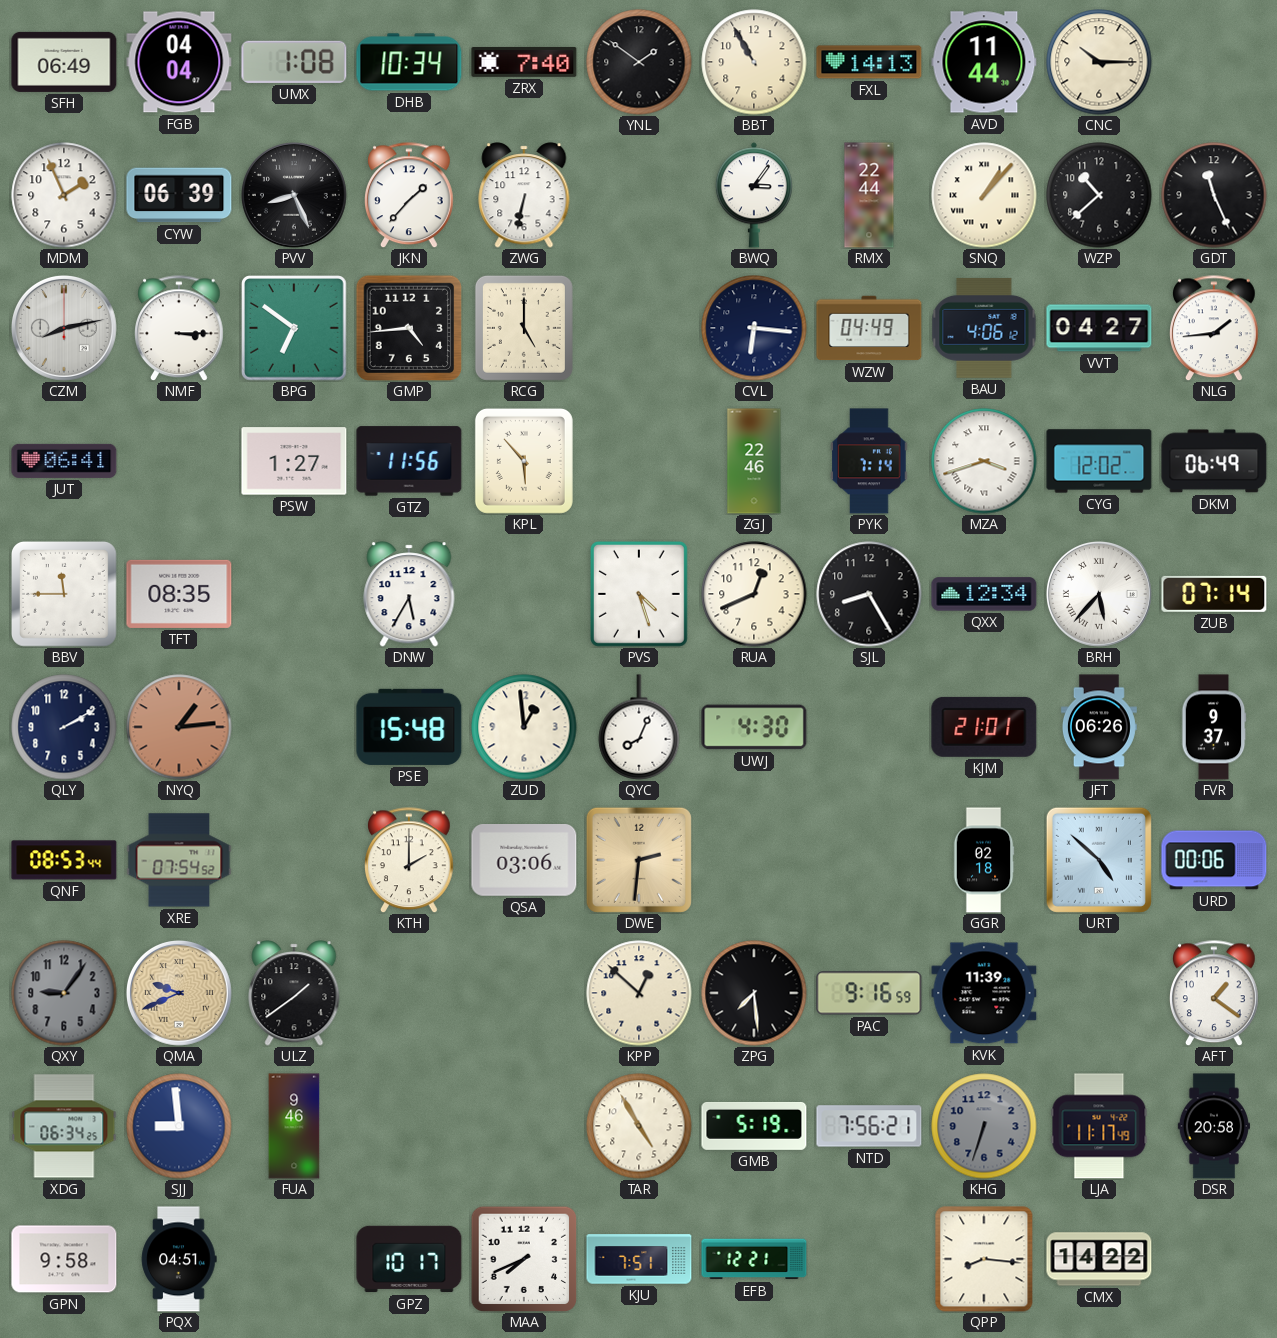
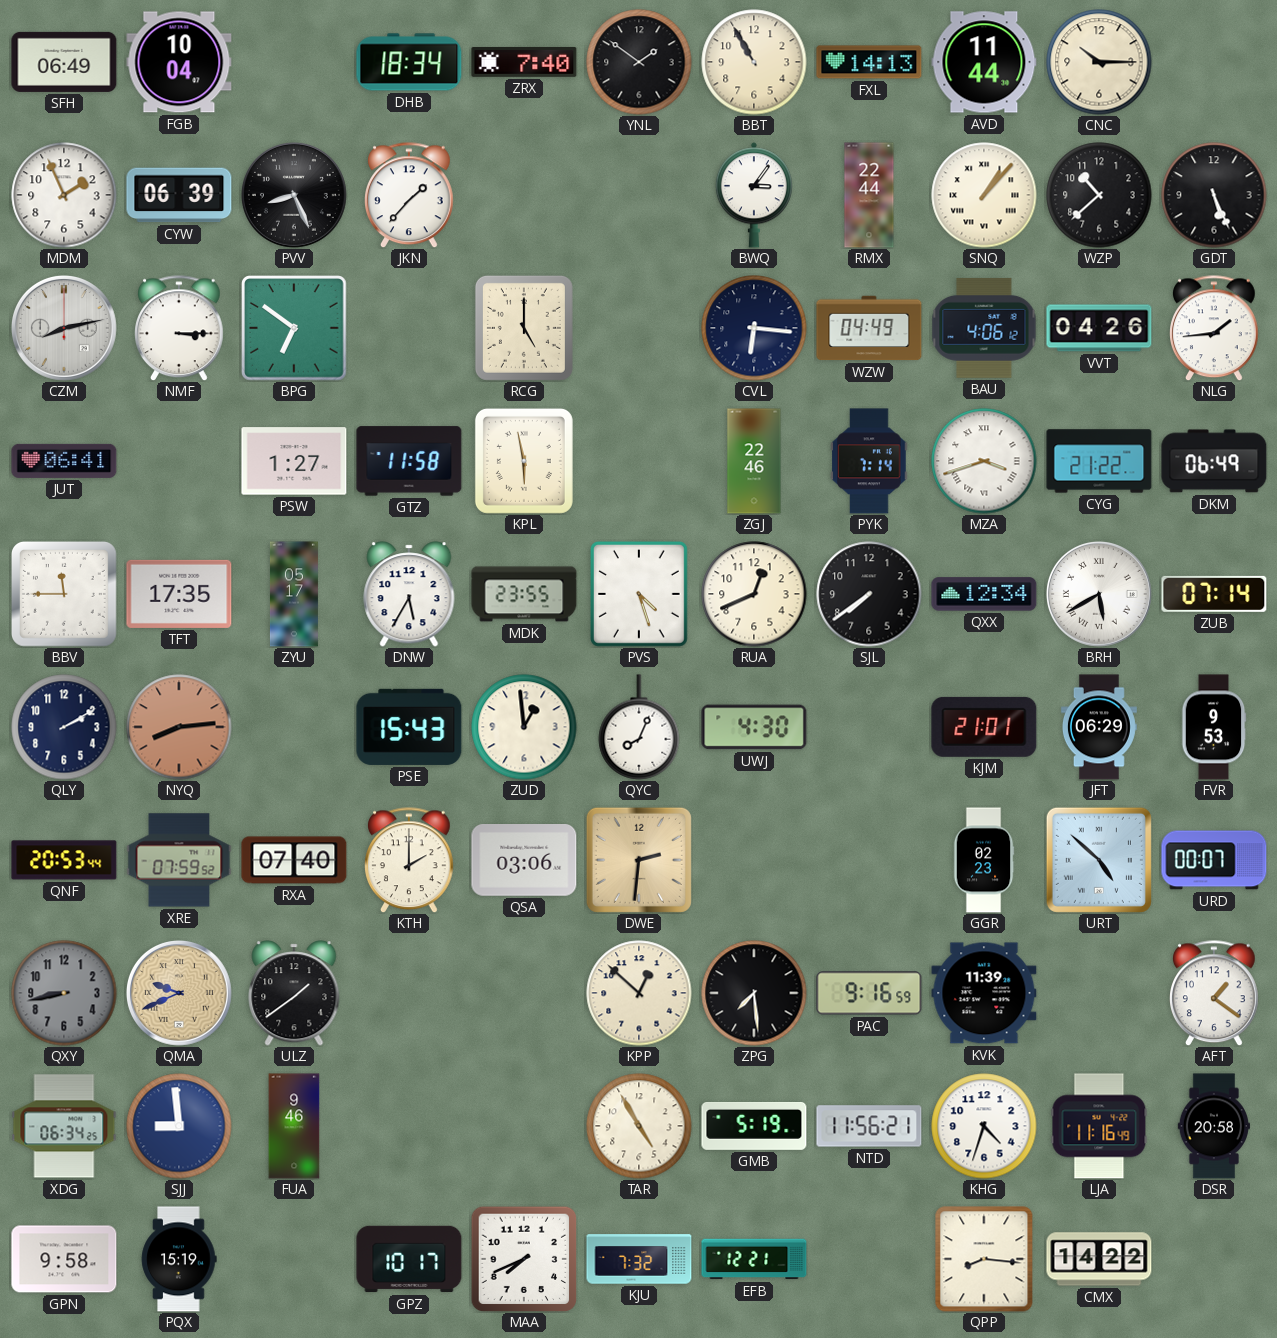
FGB: 04:04 -> 10:04 (179, 62)
UMX: 1:08 -> none (294, 62)
DHB: 10:34 -> 18:34 (409, 62)
ZWG: 6:32 -> none (524, 195)
GDT: 11:26 -> 5:26 (1214, 195)
GMP: 4:44 -> none (409, 328)
VVT: 04:27 -> 04:26 (1099, 328)
GTZ: 11:56 -> 11:58 (409, 461)
KPL: 5:53 -> 5:58 (524, 461)
CYG: 12:02 -> 21:22 (1099, 461)
TFT: 08:35 -> 17:35 (179, 594)
ZYU: none -> 05:17 (294, 594)
MDK: none -> 23:55 (524, 594)
SJL: 8:25 -> 7:39 (869, 594)
BRH: 5:37 -> 5:40 (1099, 594)
NYQ: 1:14 -> 8:14 (179, 727)
PSE: 15:48 -> 15:43 (409, 727)
JFT: 06:26 -> 06:29 (1099, 727)
FVR: 9:37 -> 9:53 (1214, 727)
QNF: 08:53 -> 20:53 (64, 860)
XRE: 07:54 -> 07:59 (179, 860)
RXA: none -> 07:40 (294, 860)
GGR: 02:18 -> 02:23 (984, 860)
URD: 00:06 -> 00:07 (1214, 860)
QXY: 9:06 -> 8:43 (64, 993)
NTD: 7:56 -> 11:56 (869, 1126)
KHG: 6:33 -> 4:33 (984, 1126)
KHG dial: grey -> white (984, 1126)
LJA: 11:17 -> 11:16 (1099, 1126)
PQX: 04:51 -> 15:19 (179, 1259)
KJU: 7:51 -> 7:32 (639, 1259)
